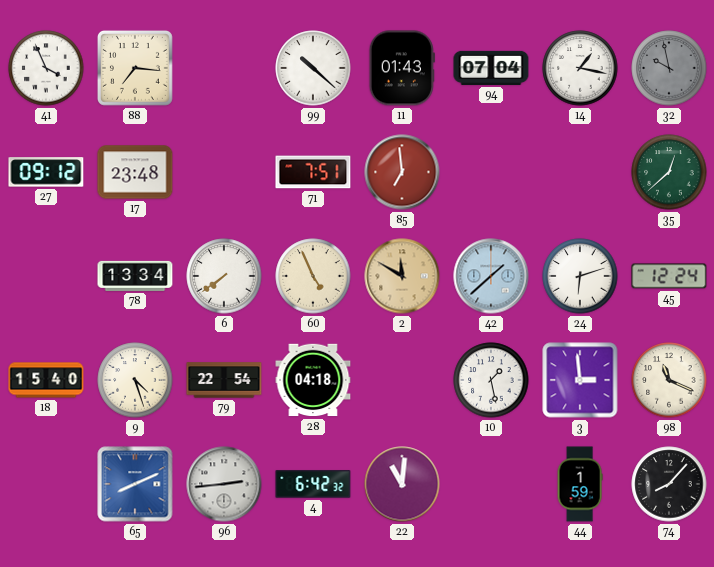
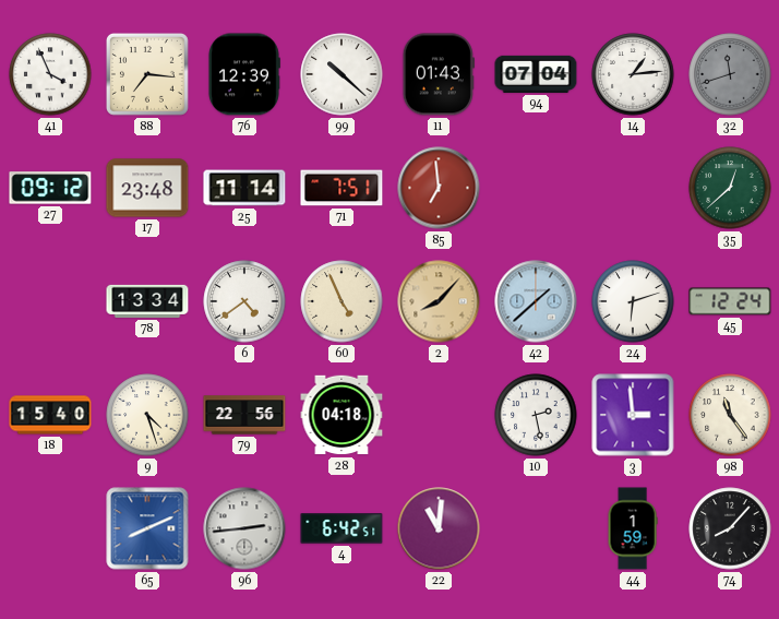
76: none -> 12:39 (244, 74)
14: 1:17 -> 1:14 (633, 74)
32: 9:58 -> 11:42 (730, 74)
25: none -> 11:14 (244, 188)
6: 7:39 -> 4:39 (244, 301)
2: 11:50 -> 8:07 (439, 301)
79: 22:54 -> 22:56 (244, 415)
10: 1:28 -> 2:28 (536, 415)
98: 11:19 -> 11:24 (730, 415)
4: 6:42:32 -> 6:42:51 (341, 528)
